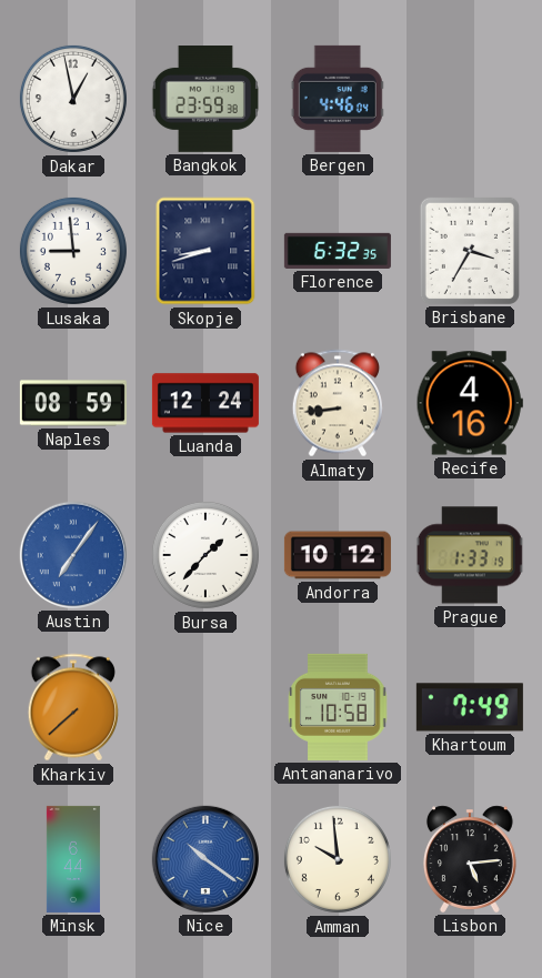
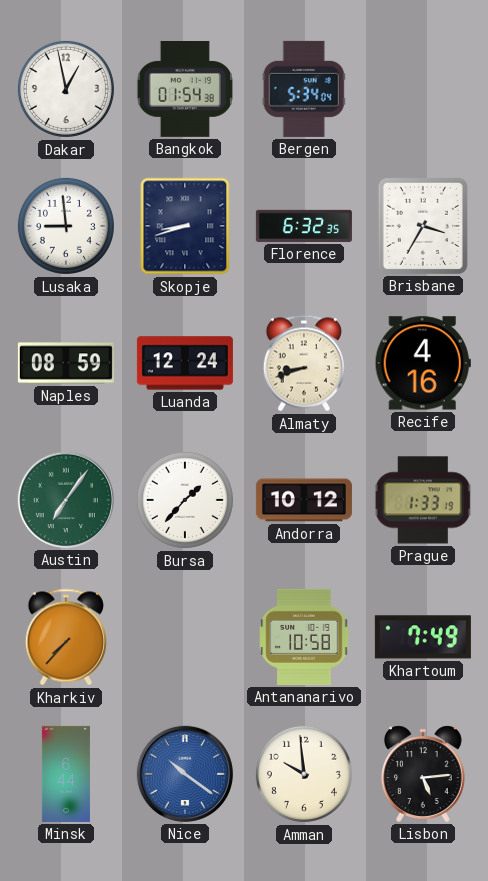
Bangkok: 23:59 -> 01:54 (185, 90)
Bergen: 4:46 -> 5:34 (304, 89)
Almaty: 8:44 -> 8:42 (303, 363)
Austin dial: blue -> green (66, 500)
Kharkiv: 7:38 -> 7:37 (65, 637)
